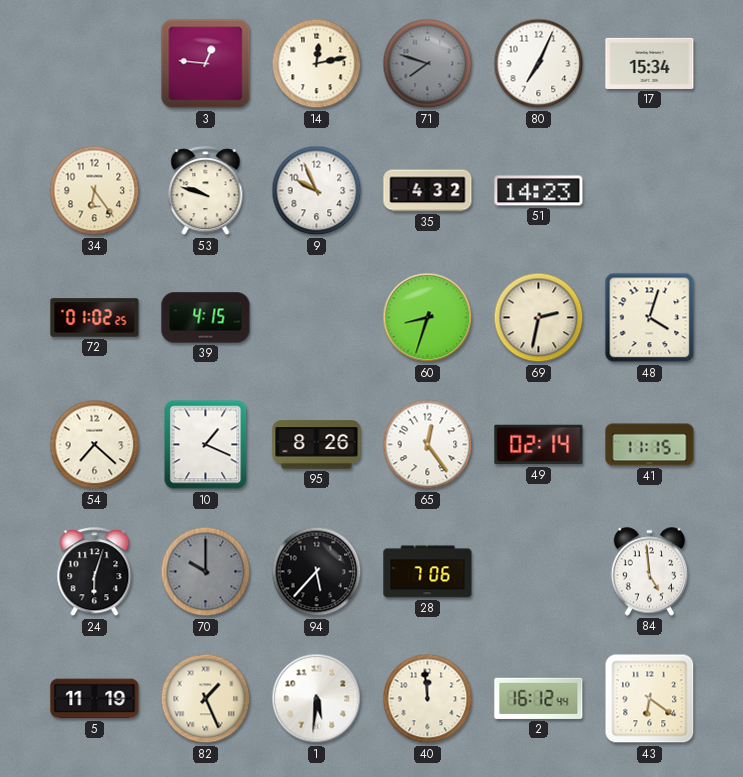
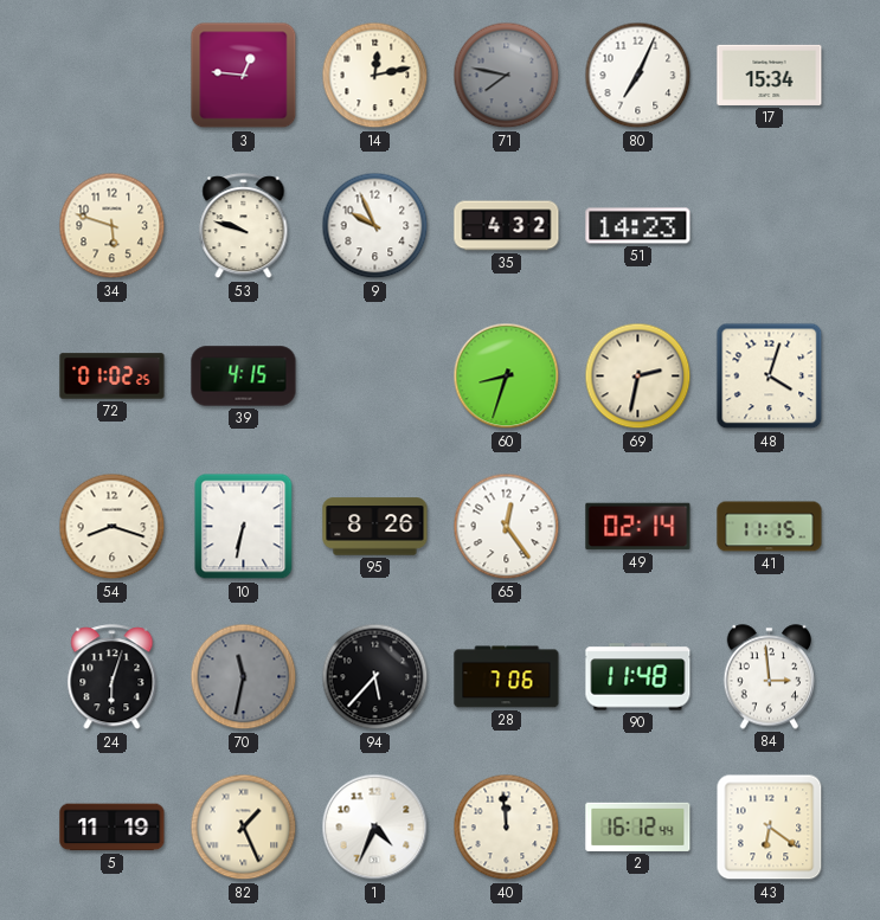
71: 7:48 -> 7:47 (507, 76)
34: 6:24 -> 5:48 (113, 226)
54: 7:22 -> 8:18 (113, 527)
10: 1:19 -> 6:32 (244, 527)
70: 10:00 -> 11:32 (244, 677)
90: none -> 11:48 (638, 677)
84: 4:59 -> 2:59 (770, 677)
1: 5:31 -> 4:34 (375, 828)
